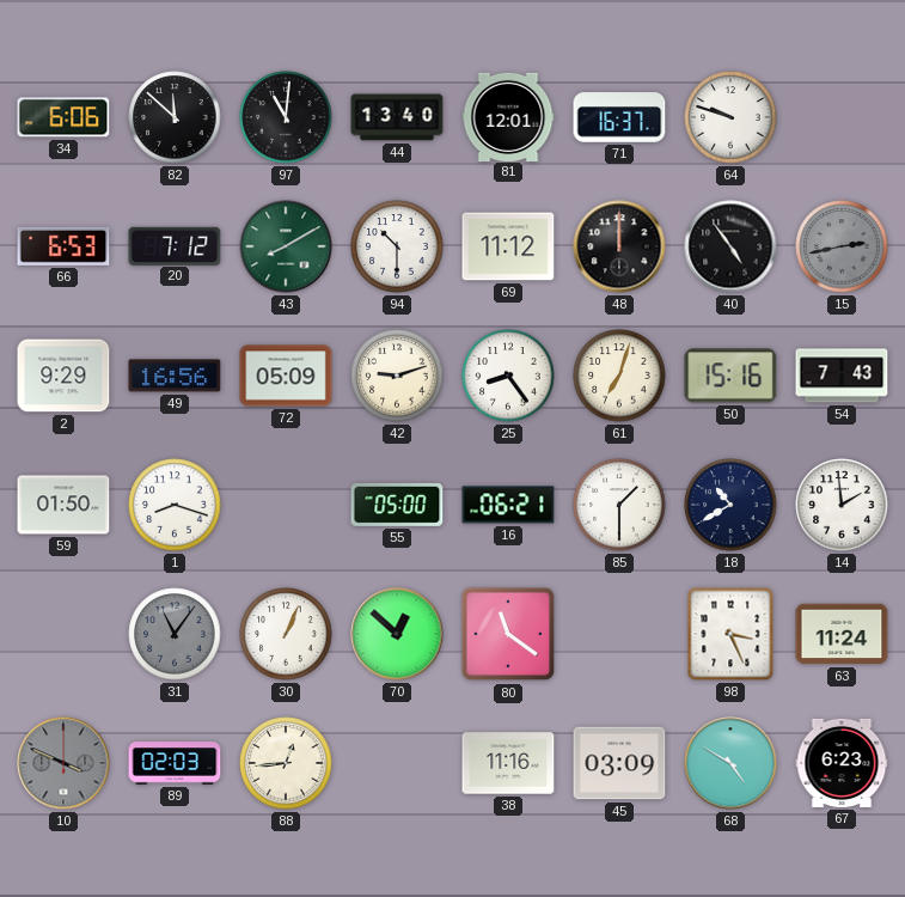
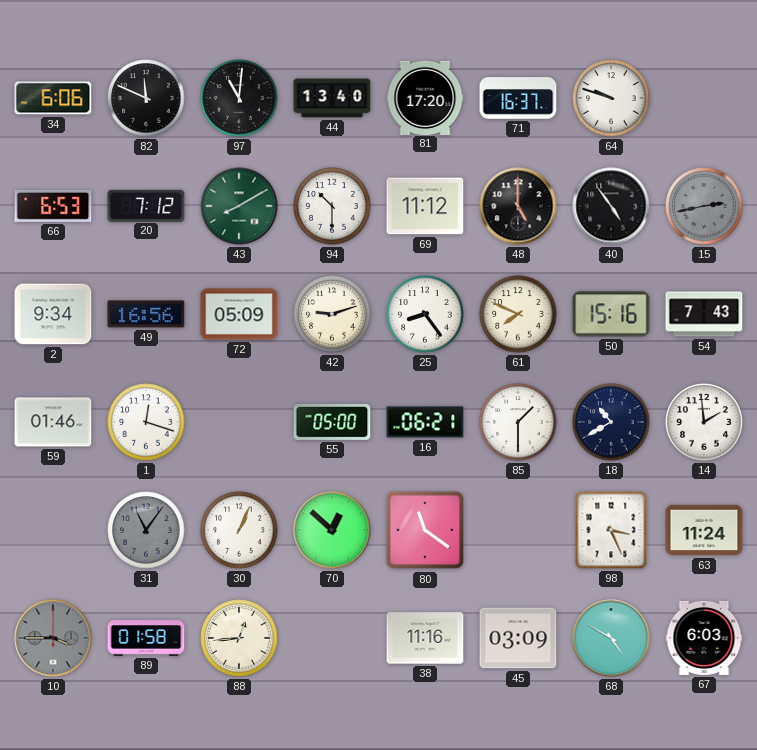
82: 11:52 -> 11:49 (146, 98)
81: 12:01 -> 17:20 (425, 97)
48: 12:00 -> 5:00 (518, 206)
2: 9:29 -> 9:34 (53, 314)
61: 7:03 -> 7:49 (518, 314)
59: 01:50 -> 01:46 (53, 422)
1: 8:18 -> 12:18 (146, 422)
10: 3:49 -> 3:45 (53, 638)
89: 02:03 -> 01:58 (146, 638)
67: 6:23 -> 6:03 (704, 638)
